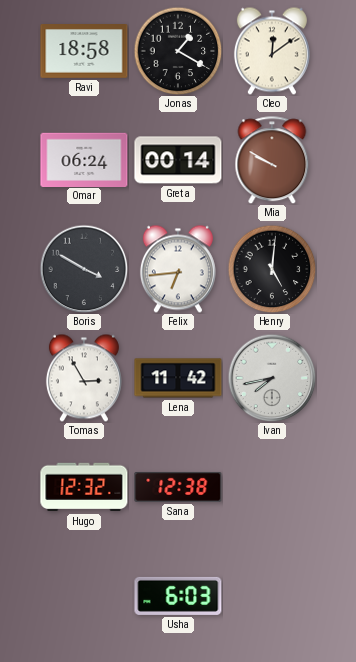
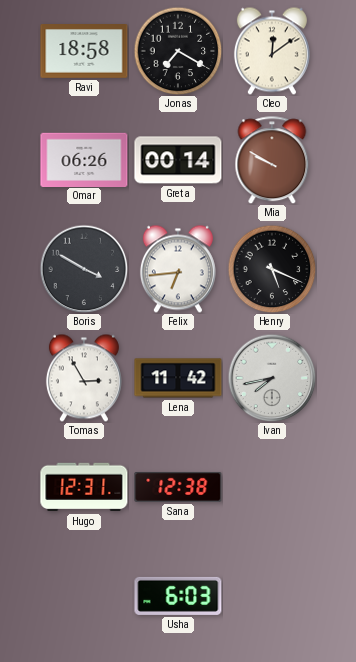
Jonas: 1:20 -> 7:20 (178, 51)
Omar: 06:24 -> 06:26 (84, 159)
Henry: 5:01 -> 5:19 (272, 269)
Hugo: 12:32 -> 12:31 (84, 487)
